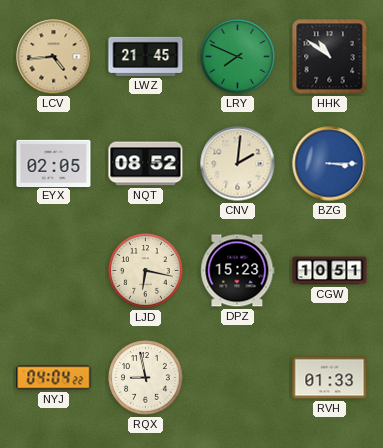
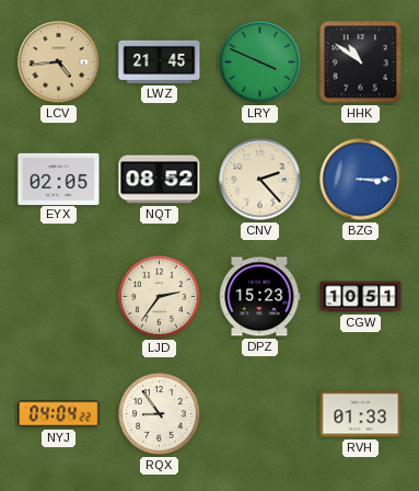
LRY: 7:49 -> 3:49 (260, 62)
CNV: 2:01 -> 2:23 (260, 180)
LJD: 6:17 -> 2:36 (160, 297)
RQX: 8:58 -> 8:54 (160, 414)
